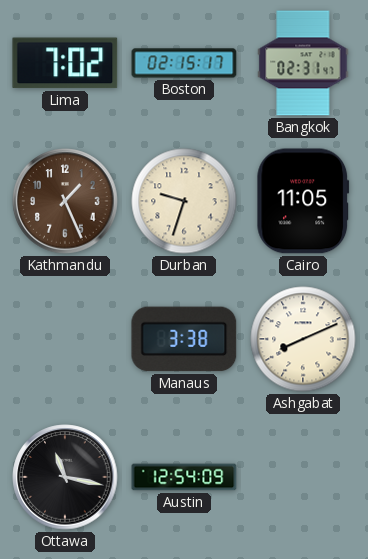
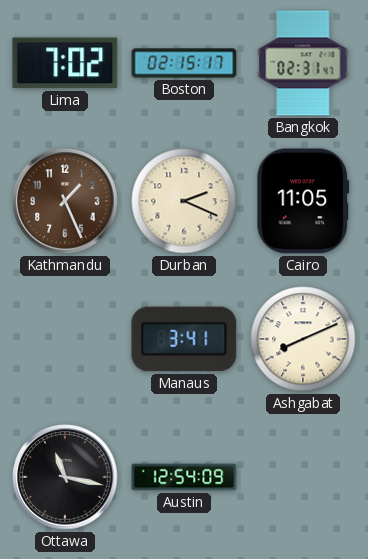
Durban: 9:33 -> 2:19 (184, 201)
Manaus: 3:38 -> 3:41 (184, 339)
